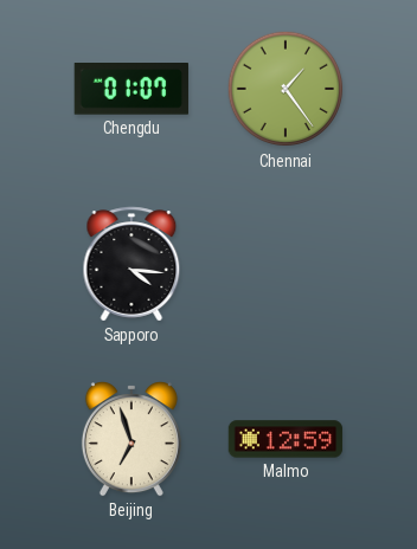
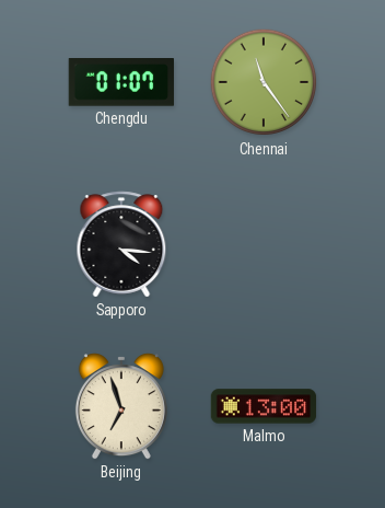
Chennai: 1:24 -> 11:24 (264, 82)
Malmo: 12:59 -> 13:00 (264, 406)
